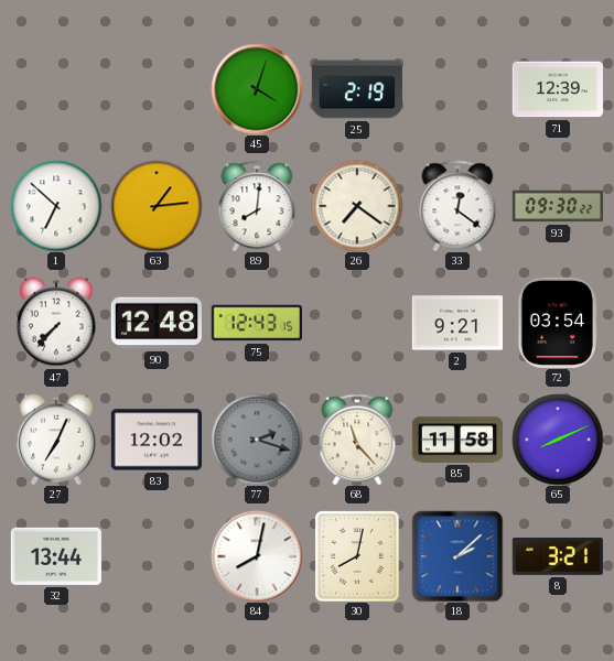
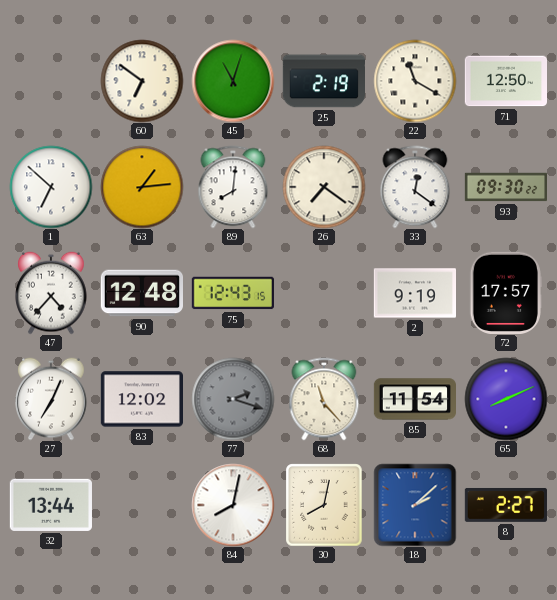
60: none -> 6:51 (142, 81)
45: 4:03 -> 11:03 (233, 81)
22: none -> 11:20 (415, 81)
71: 12:39 -> 12:50 (505, 81)
47: 7:37 -> 4:37 (51, 293)
2: 9:21 -> 9:19 (414, 293)
72: 03:54 -> 17:57 (505, 293)
85: 11:58 -> 11:54 (414, 399)
8: 3:21 -> 2:27 (505, 505)
